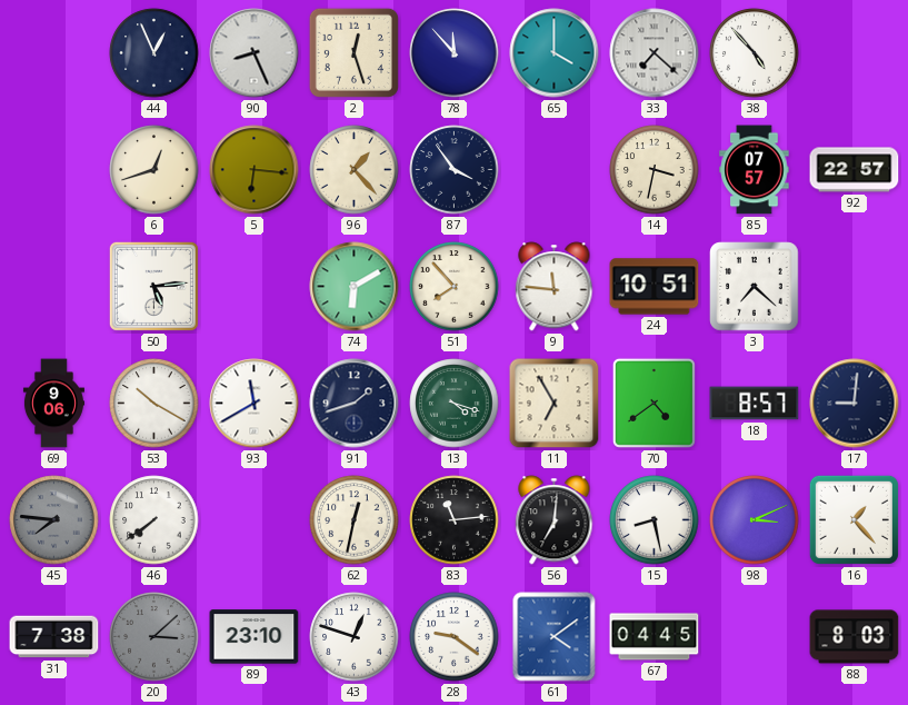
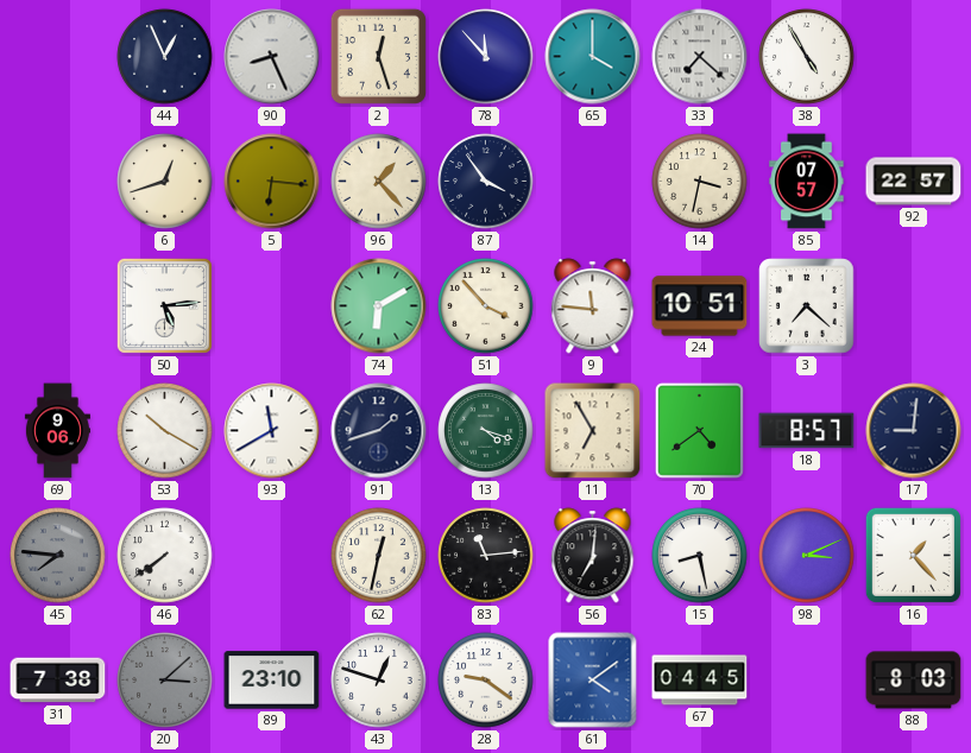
38: 4:53 -> 4:55 (807, 57)
51: 7:53 -> 3:53 (486, 306)
